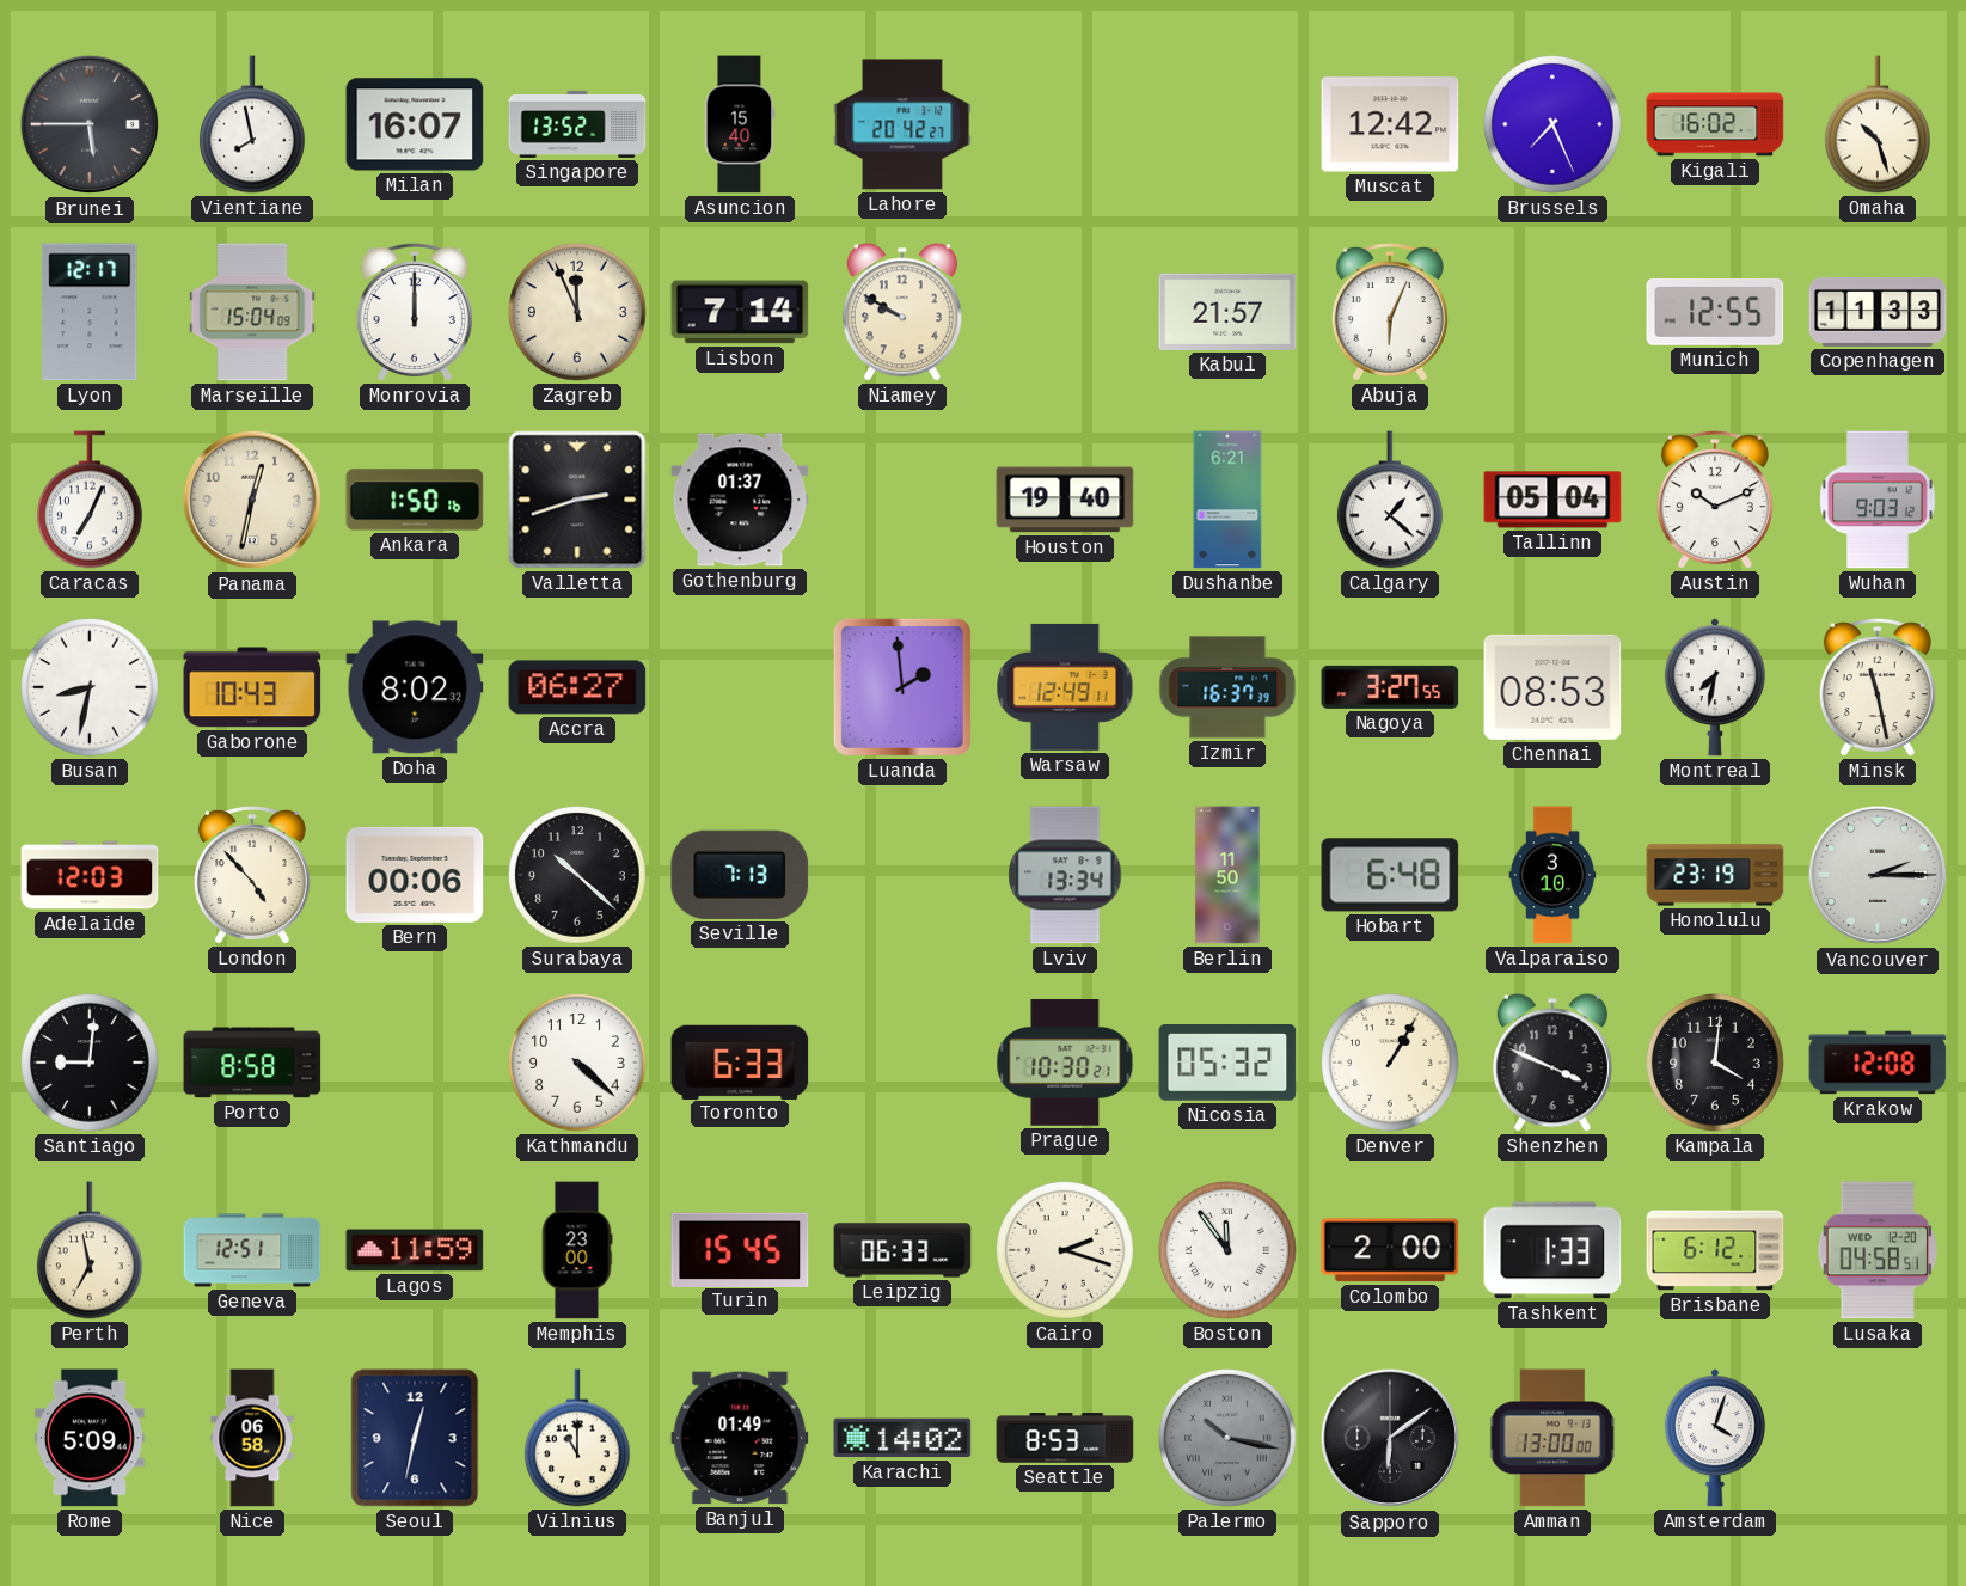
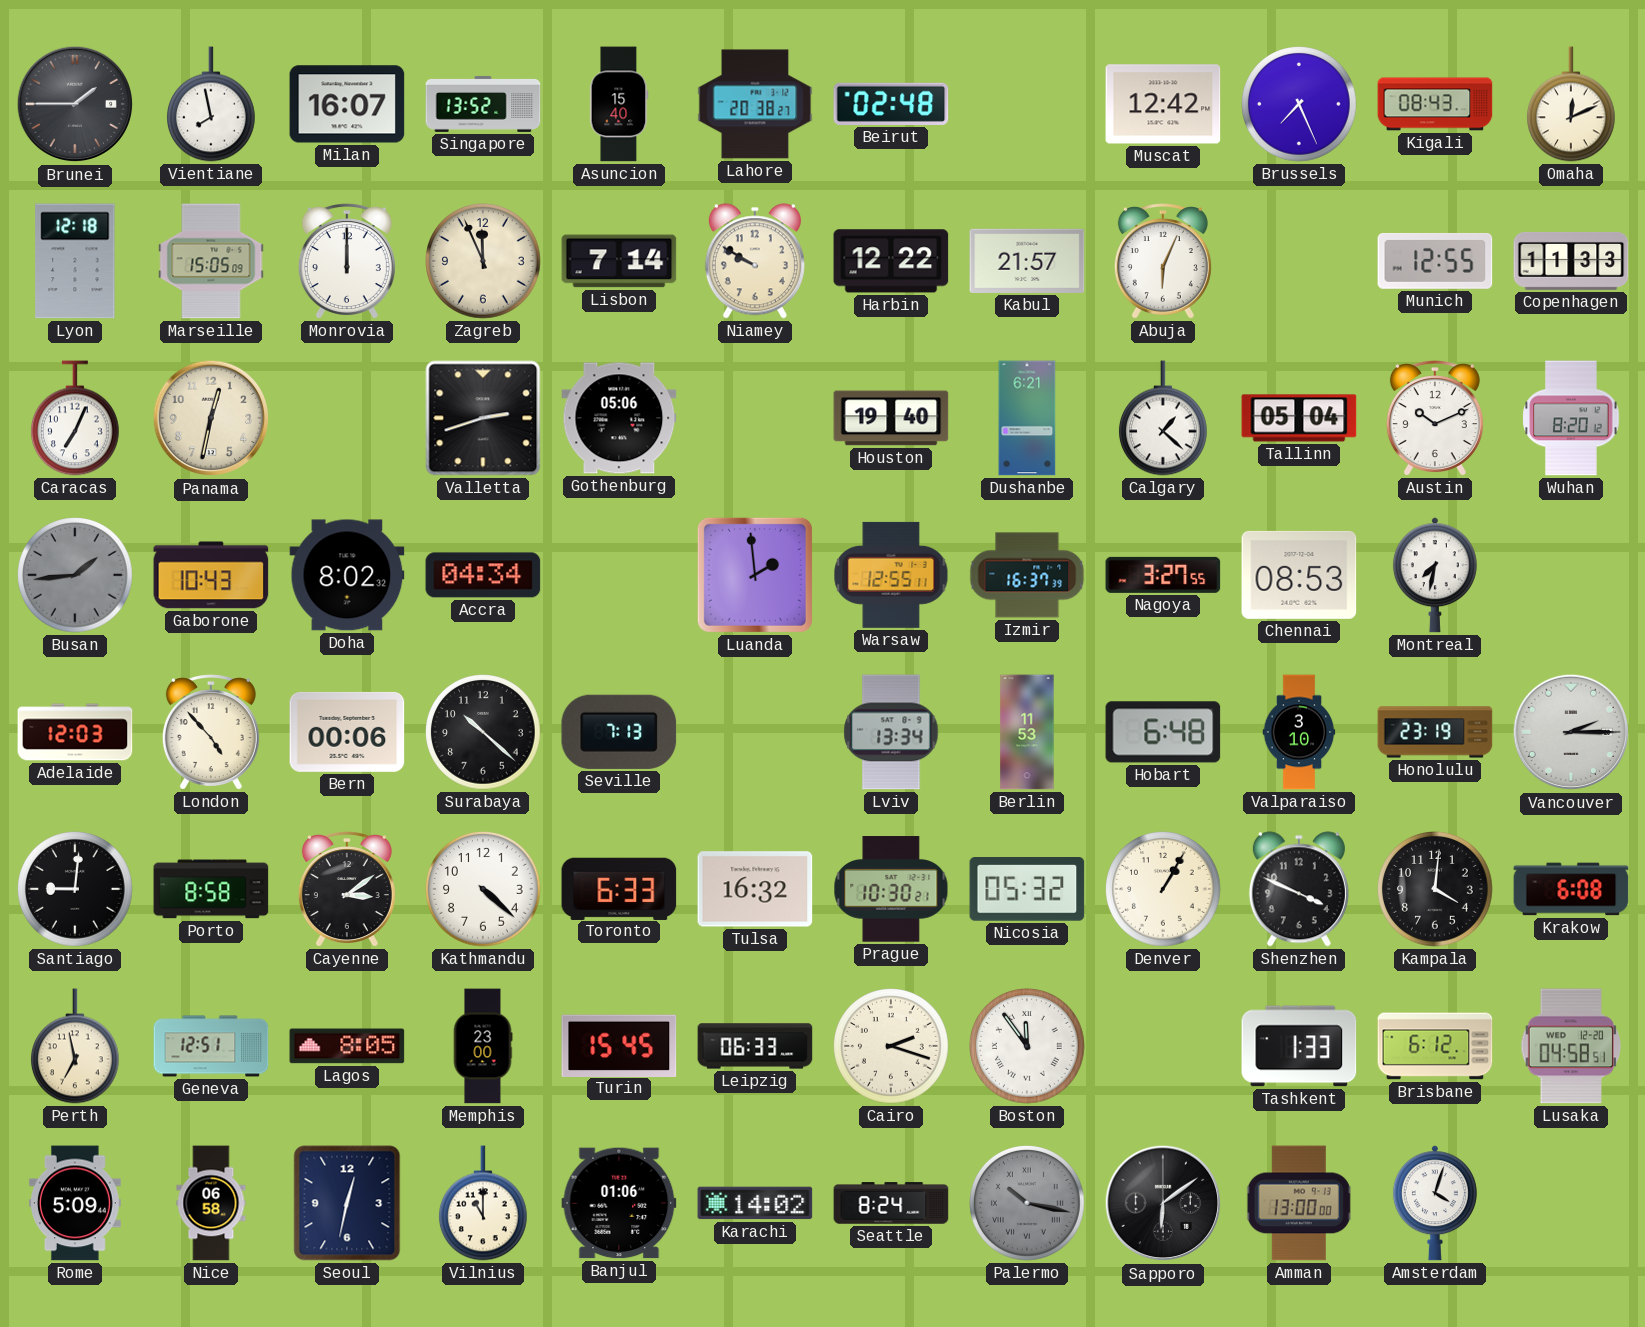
Brunei: 5:45 -> 1:45 (75, 104)
Lahore: 20:42 -> 20:38 (755, 104)
Beirut: none -> 02:48 (891, 104)
Kigali: 16:02 -> 08:43 (1435, 104)
Omaha: 10:27 -> 12:11 (1572, 104)
Lyon: 12:17 -> 12:18 (75, 261)
Marseille: 15:04 -> 15:05 (211, 261)
Harbin: none -> 12:22 (891, 261)
Ankara: 1:50 -> none (415, 500)
Gothenburg: 01:37 -> 05:06 (619, 418)
Wuhan: 9:03 -> 8:20 (1571, 418)
Busan: 8:32 -> 1:44 (76, 576)
Busan dial: white -> grey (76, 576)
Accra: 06:27 -> 04:34 (483, 575)
Warsaw: 12:49 -> 12:55 (891, 575)
Minsk: 11:28 -> none (1878, 687)
Berlin: 11:50 -> 11:53 (1027, 732)
Cayenne: none -> 3:09 (347, 889)
Tulsa: none -> 16:32 (755, 889)
Krakow: 12:08 -> 6:08 (1571, 889)
Lagos: 11:59 -> 8:05 (347, 1046)
Colombo: 2:00 -> none (1390, 1250)
Banjul: 01:49 -> 01:06 (619, 1203)
Seattle: 8:53 -> 8:24 (891, 1203)
